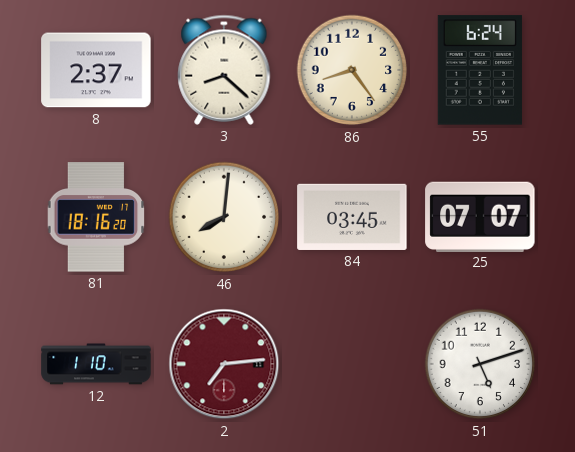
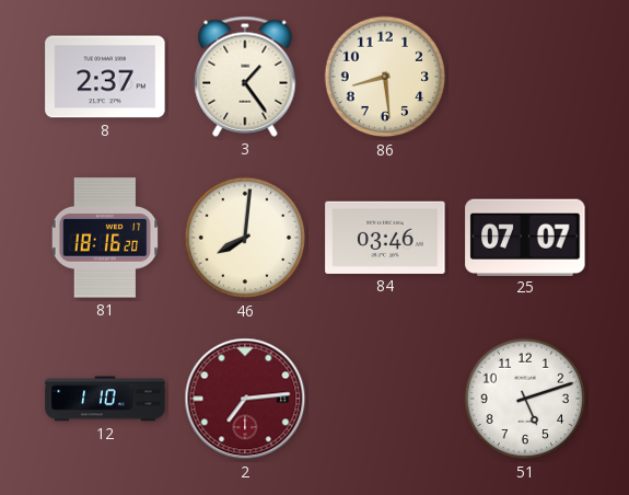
3: 8:22 -> 1:24 (245, 77)
86: 8:24 -> 8:29 (385, 77)
55: 6:24 -> none (480, 70)
84: 03:45 -> 03:46 (385, 238)
